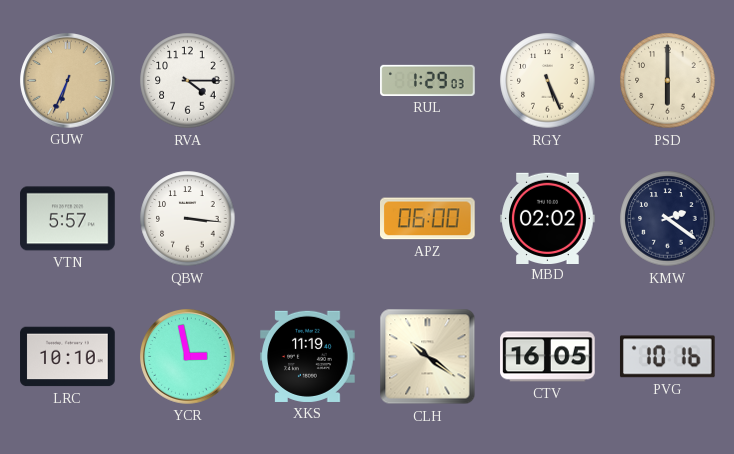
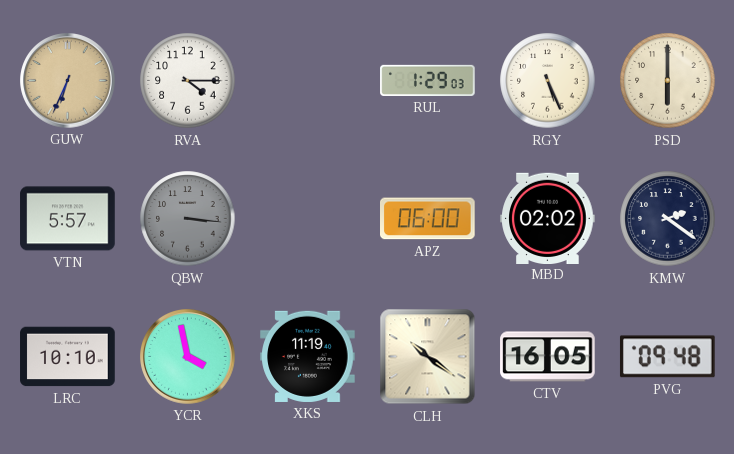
QBW dial: white -> grey (188, 219)
YCR: 2:58 -> 3:58 (188, 357)
PVG: 10:16 -> 09:48 (667, 357)
